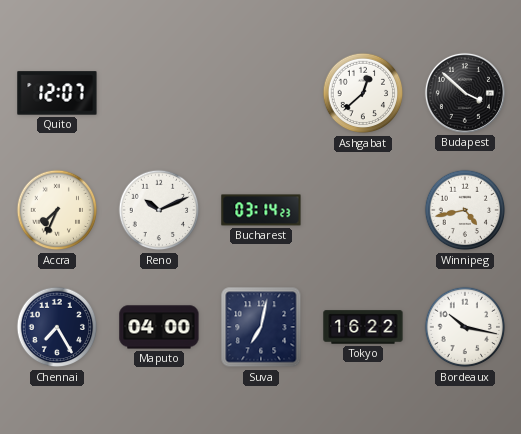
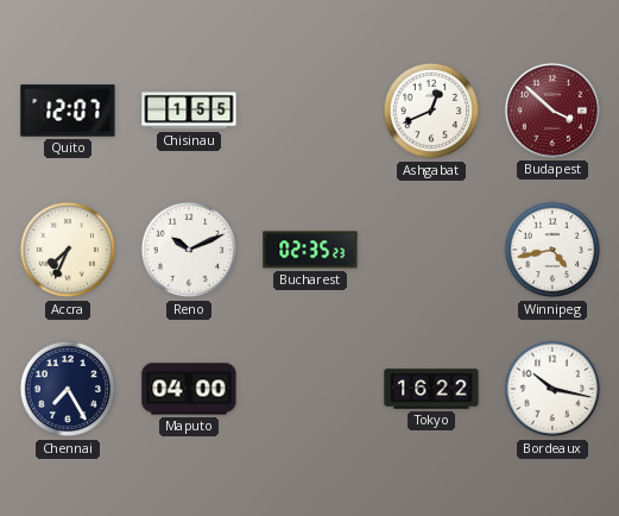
Chisinau: none -> 1:55 (189, 111)
Ashgabat: 12:38 -> 12:41 (431, 111)
Budapest dial: black -> burgundy (552, 111)
Bucharest: 03:14 -> 02:35 (310, 250)
Suva: 7:02 -> none (261, 327)
